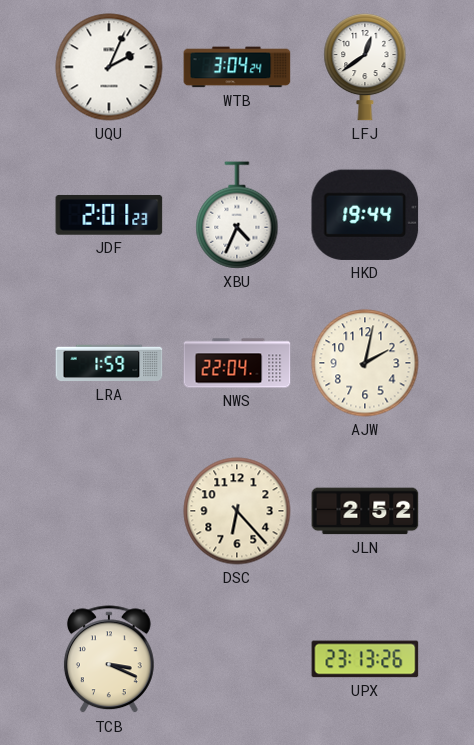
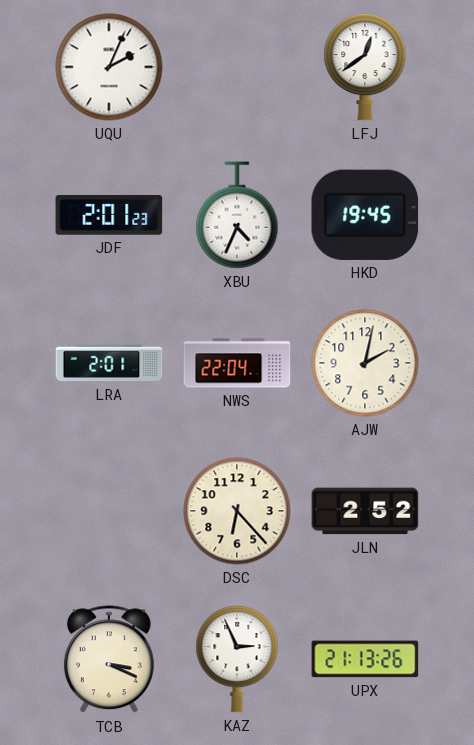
WTB: 3:04 -> none (237, 67)
HKD: 19:44 -> 19:45 (365, 215)
LRA: 1:59 -> 2:01 (109, 363)
KAZ: none -> 2:56 (237, 659)
UPX: 23:13 -> 21:13 (365, 659)
